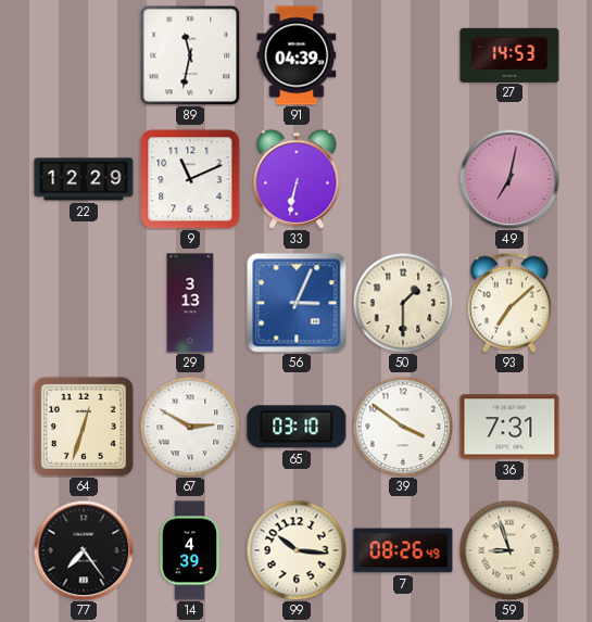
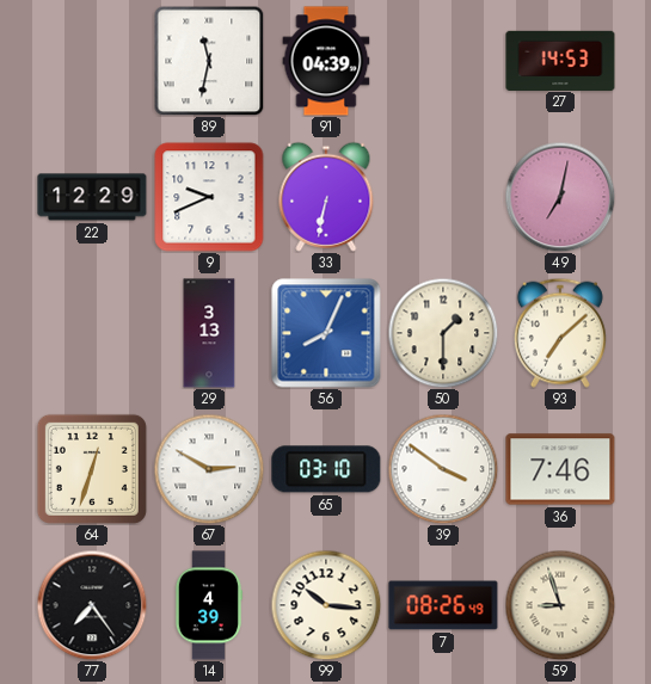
9: 11:11 -> 9:41 (209, 197)
56: 3:04 -> 8:04 (326, 333)
36: 7:31 -> 7:46 (560, 469)
